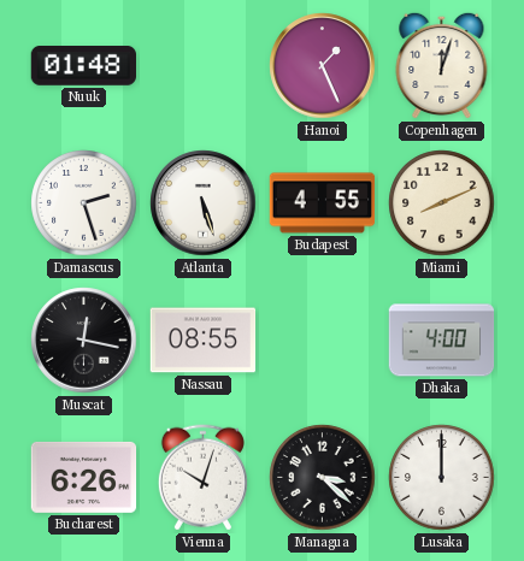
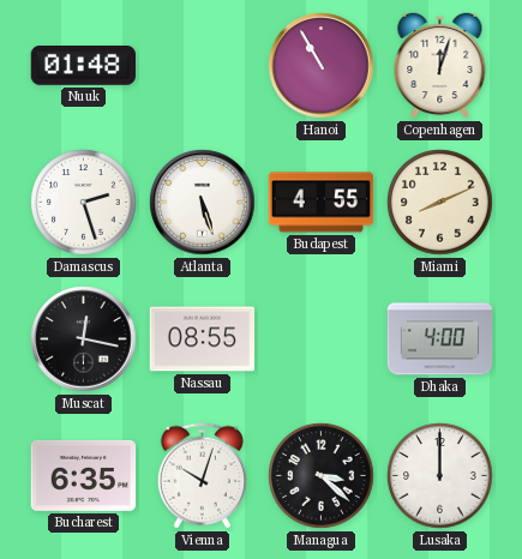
Hanoi: 1:26 -> 10:55 (322, 66)
Bucharest: 6:26 -> 6:35 (84, 475)
